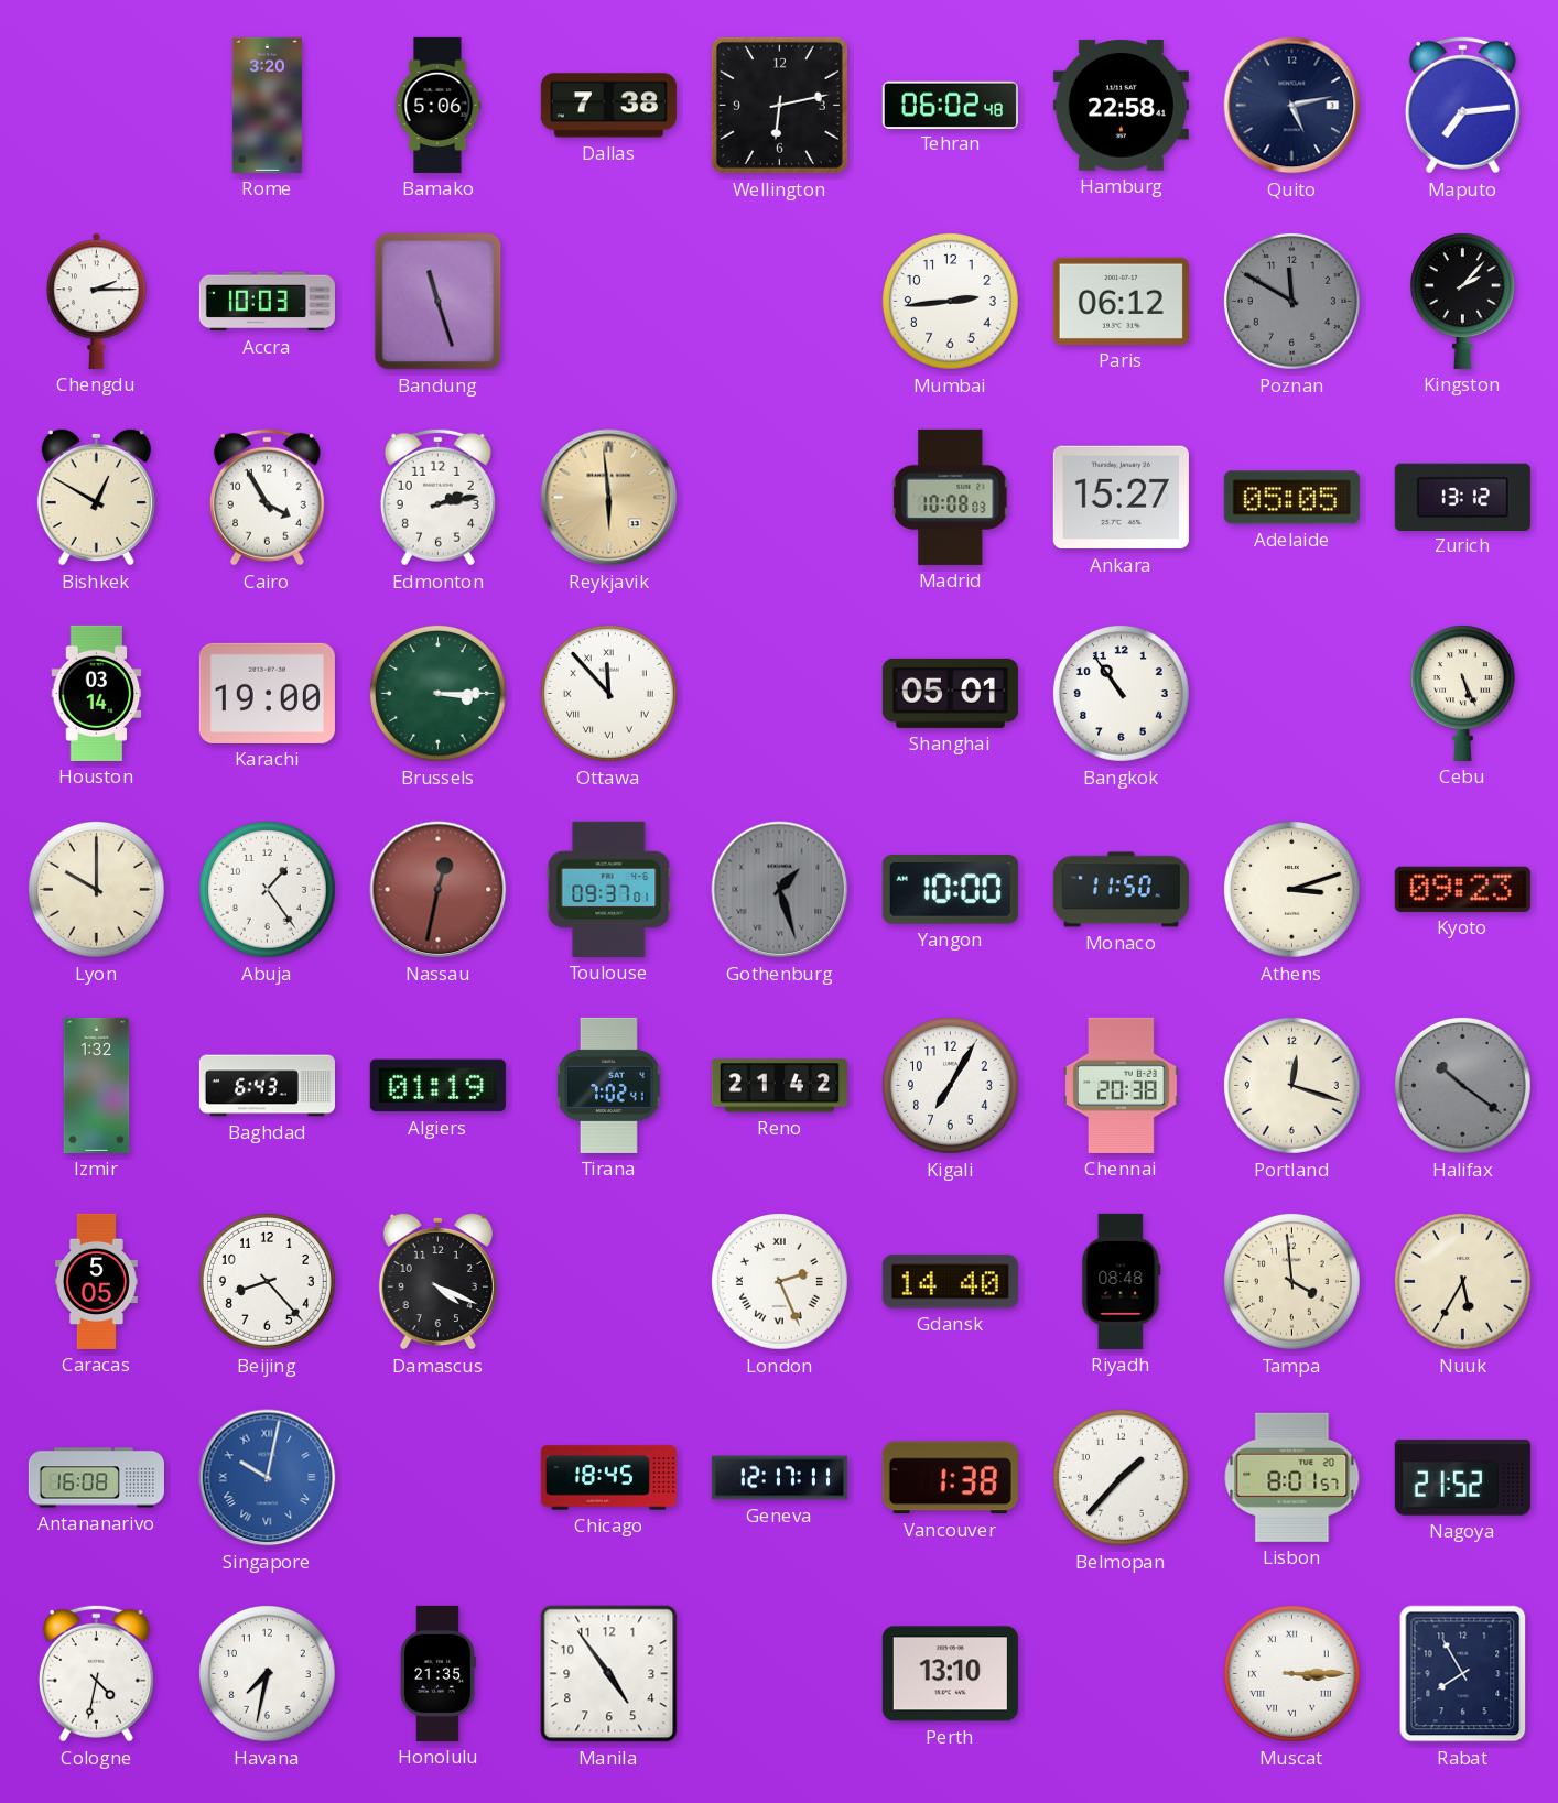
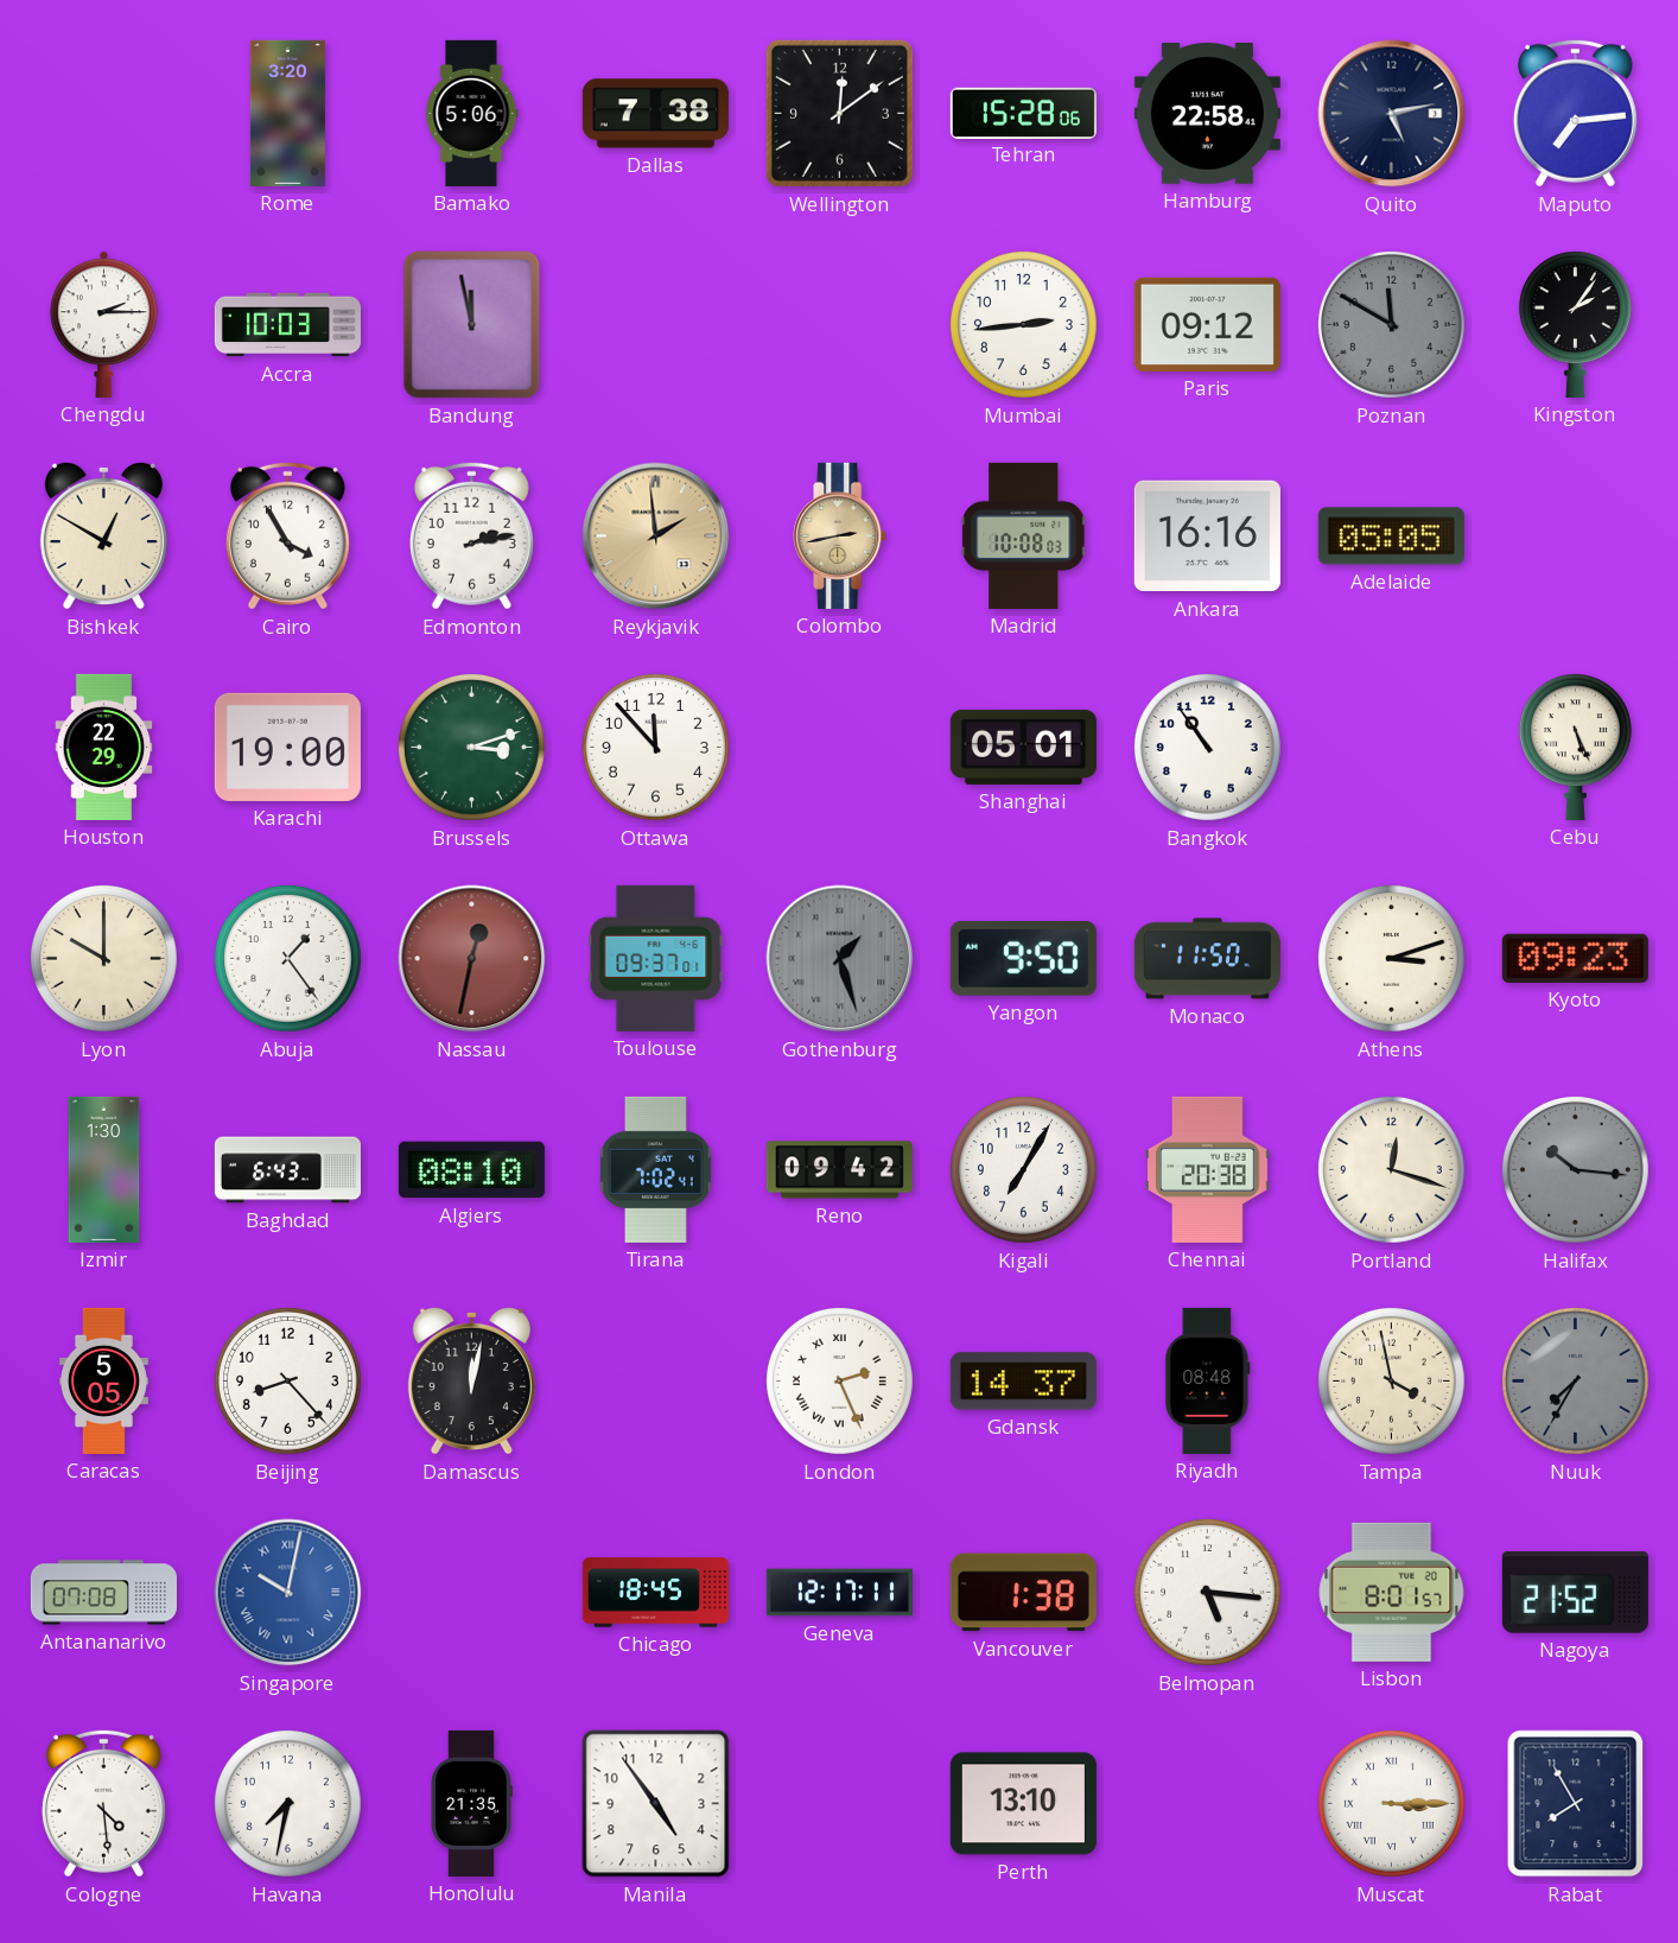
Wellington: 6:13 -> 12:09 (839, 113)
Tehran: 06:02 -> 15:28 (1023, 113)
Bandung: 11:27 -> 11:58 (472, 325)
Paris: 06:12 -> 09:12 (1207, 324)
Kingston: 2:07 -> 2:06 (1575, 324)
Reykjavik: 5:59 -> 1:59 (656, 536)
Colombo: none -> 2:43 (840, 535)
Ankara: 15:27 -> 16:16 (1207, 536)
Zurich: 13:12 -> none (1462, 497)
Houston: 03:14 -> 22:29 (104, 747)
Brussels: 3:15 -> 3:12 (471, 747)
Ottawa numerals: Roman -> Arabic (655, 747)
Yangon: 10:00 -> 9:50 (1023, 959)
Izmir: 1:32 -> 1:30 (104, 1169)
Algiers: 01:19 -> 08:10 (471, 1170)
Reno: 21:42 -> 09:42 (839, 1170)
Halifax: 10:21 -> 10:16 (1575, 1169)
Damascus: 4:19 -> 12:02 (471, 1380)
Gdansk: 14:40 -> 14:37 (1023, 1382)
Tampa: 3:59 -> 3:58 (1391, 1380)
Nuuk: 5:35 -> 7:35 (1575, 1380)
Nuuk dial: cream -> grey (1575, 1380)
Antananarivo: 16:08 -> 07:08 (103, 1593)
Belmopan: 1:37 -> 5:16 (1207, 1592)
Cologne: 4:32 -> 4:29 (103, 1803)
